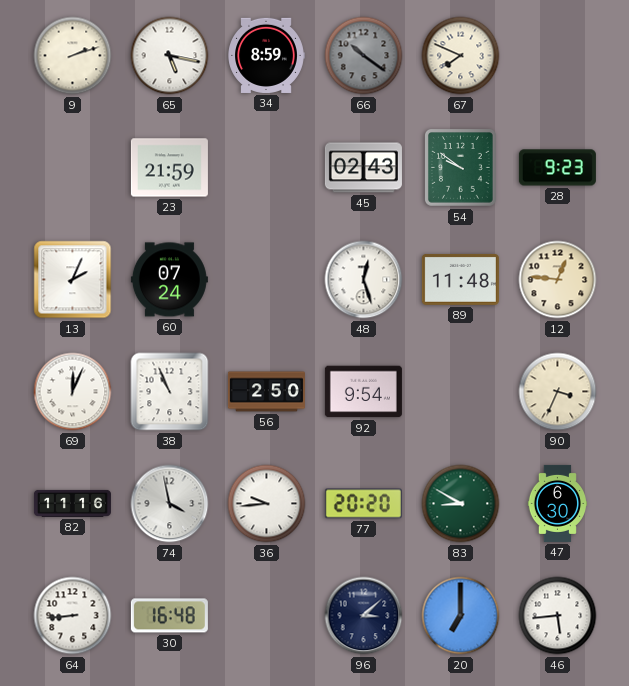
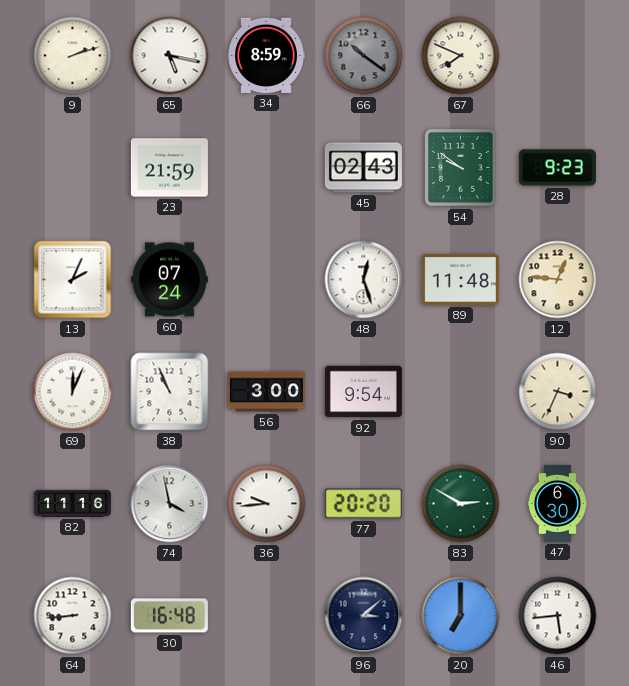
56: 2:50 -> 3:00 (266, 392)
83: 8:50 -> 2:50 (461, 504)
